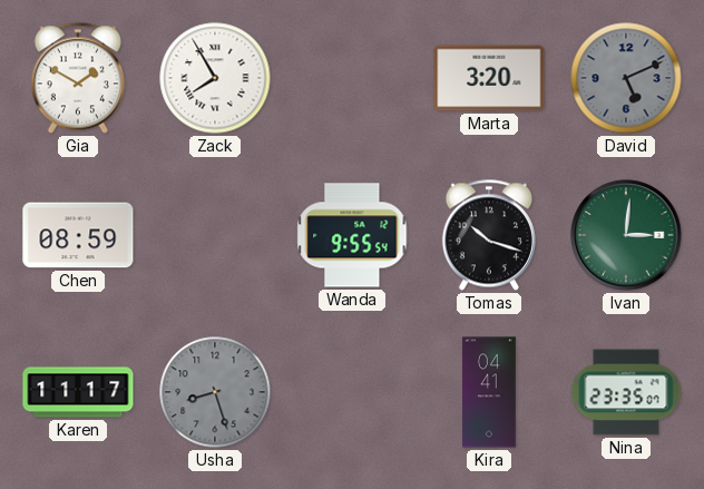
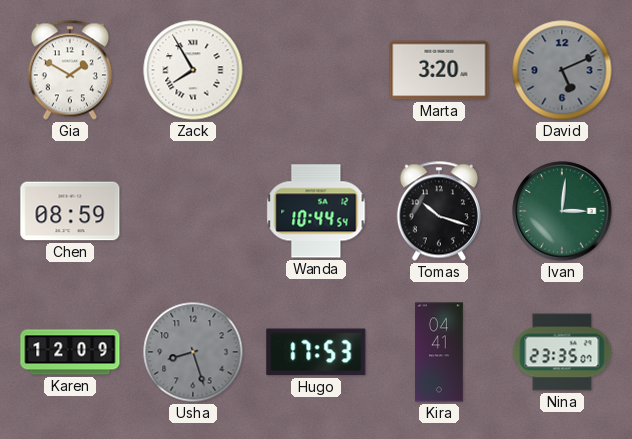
Wanda: 9:55 -> 10:44 (316, 211)
Karen: 11:17 -> 12:09 (70, 352)
Hugo: none -> 17:53 (316, 352)
